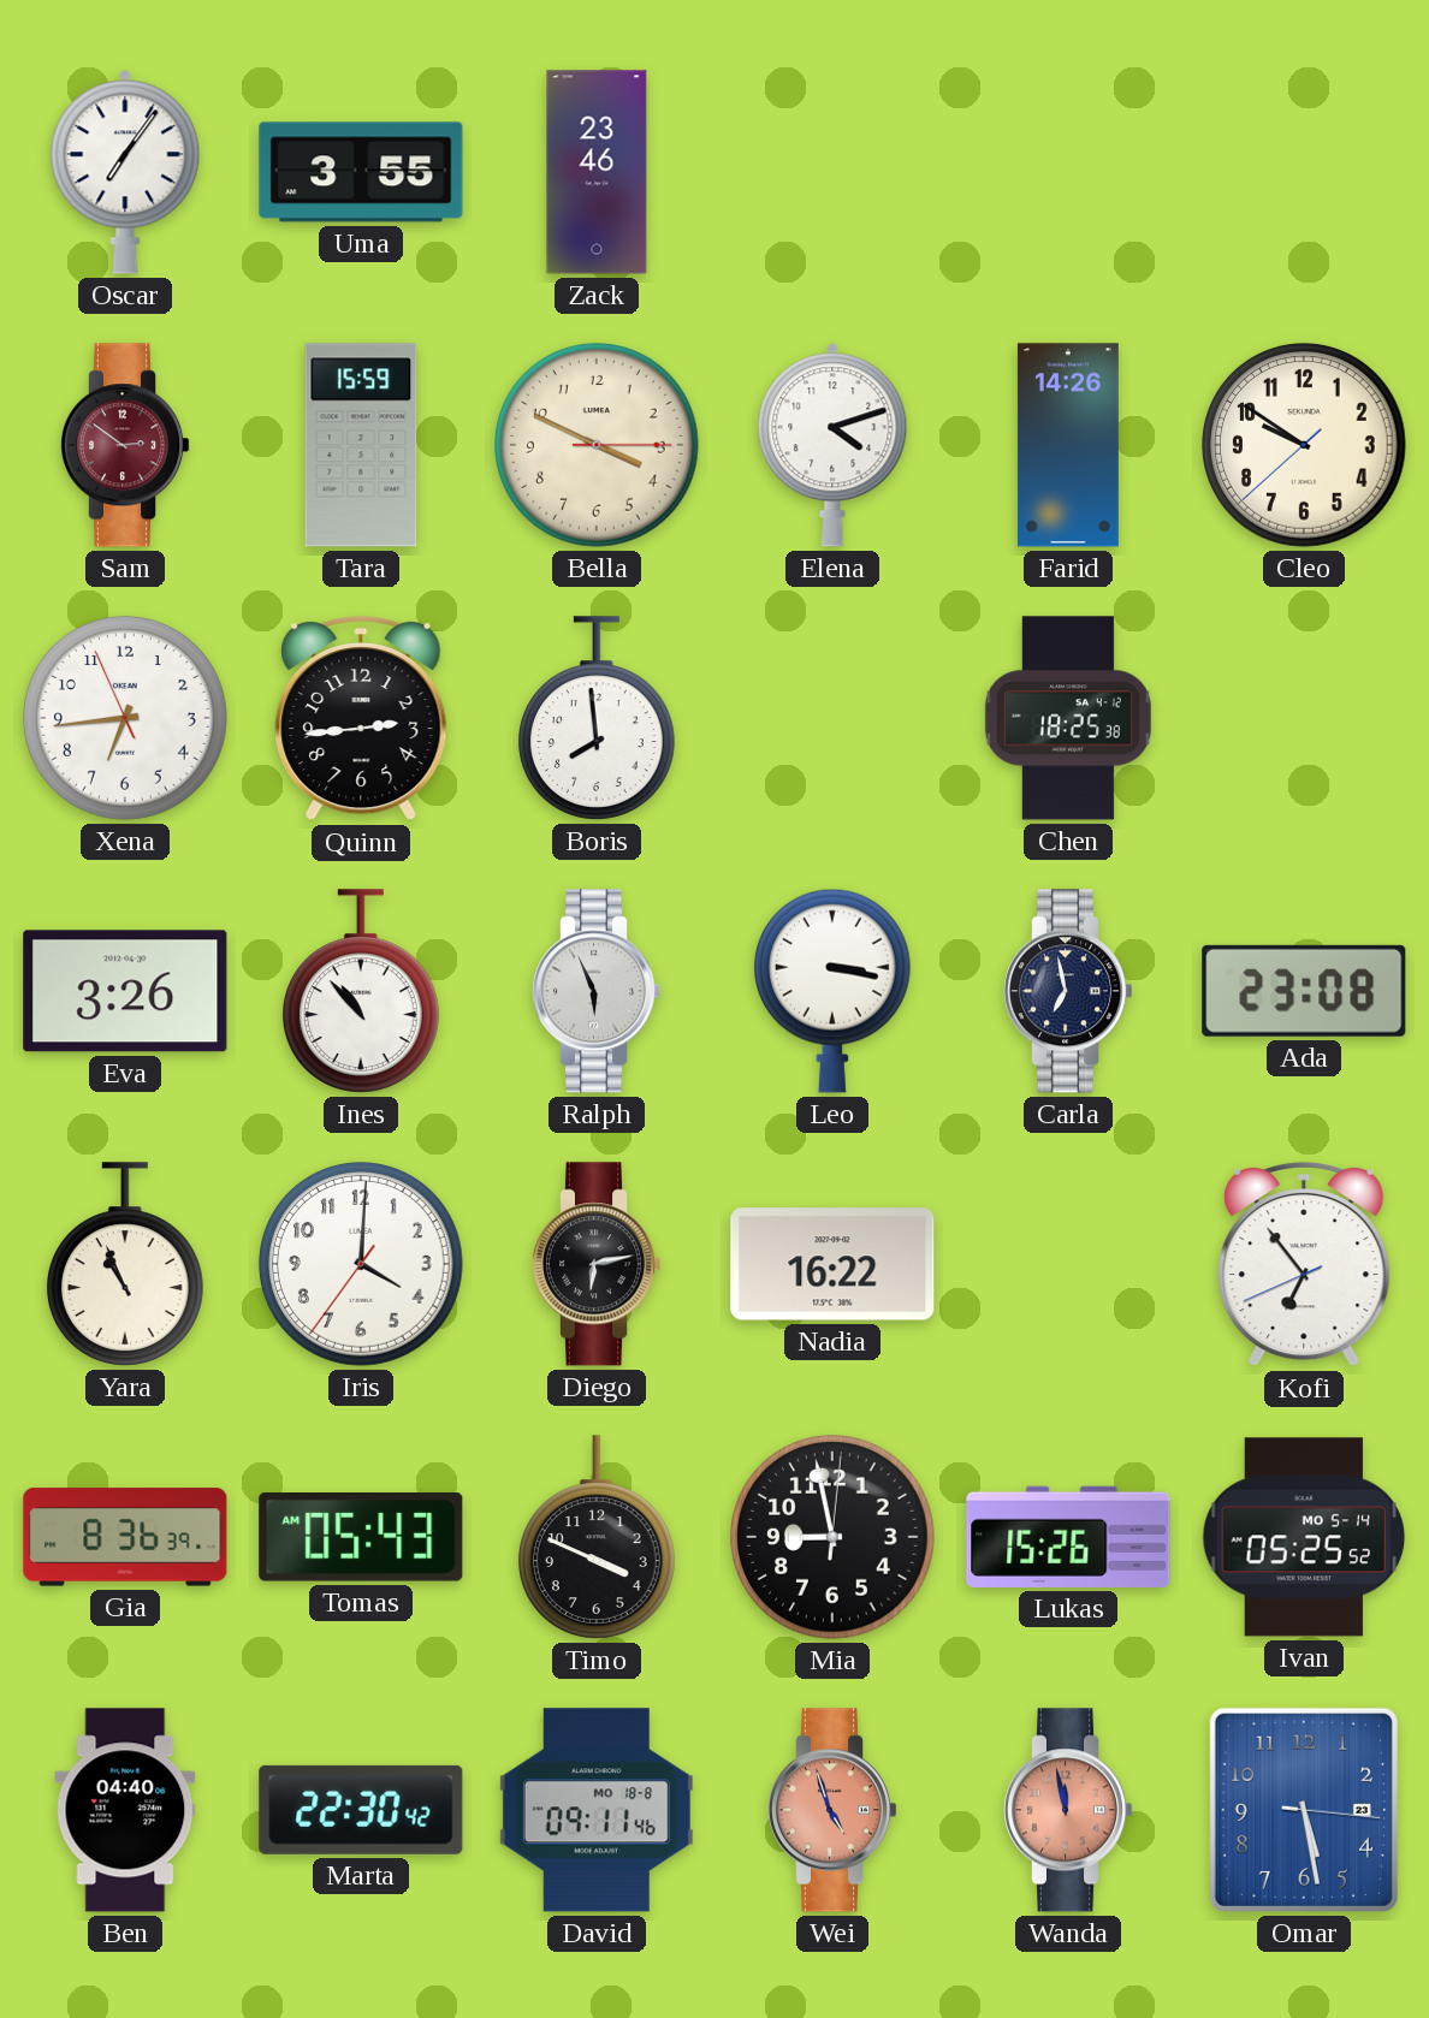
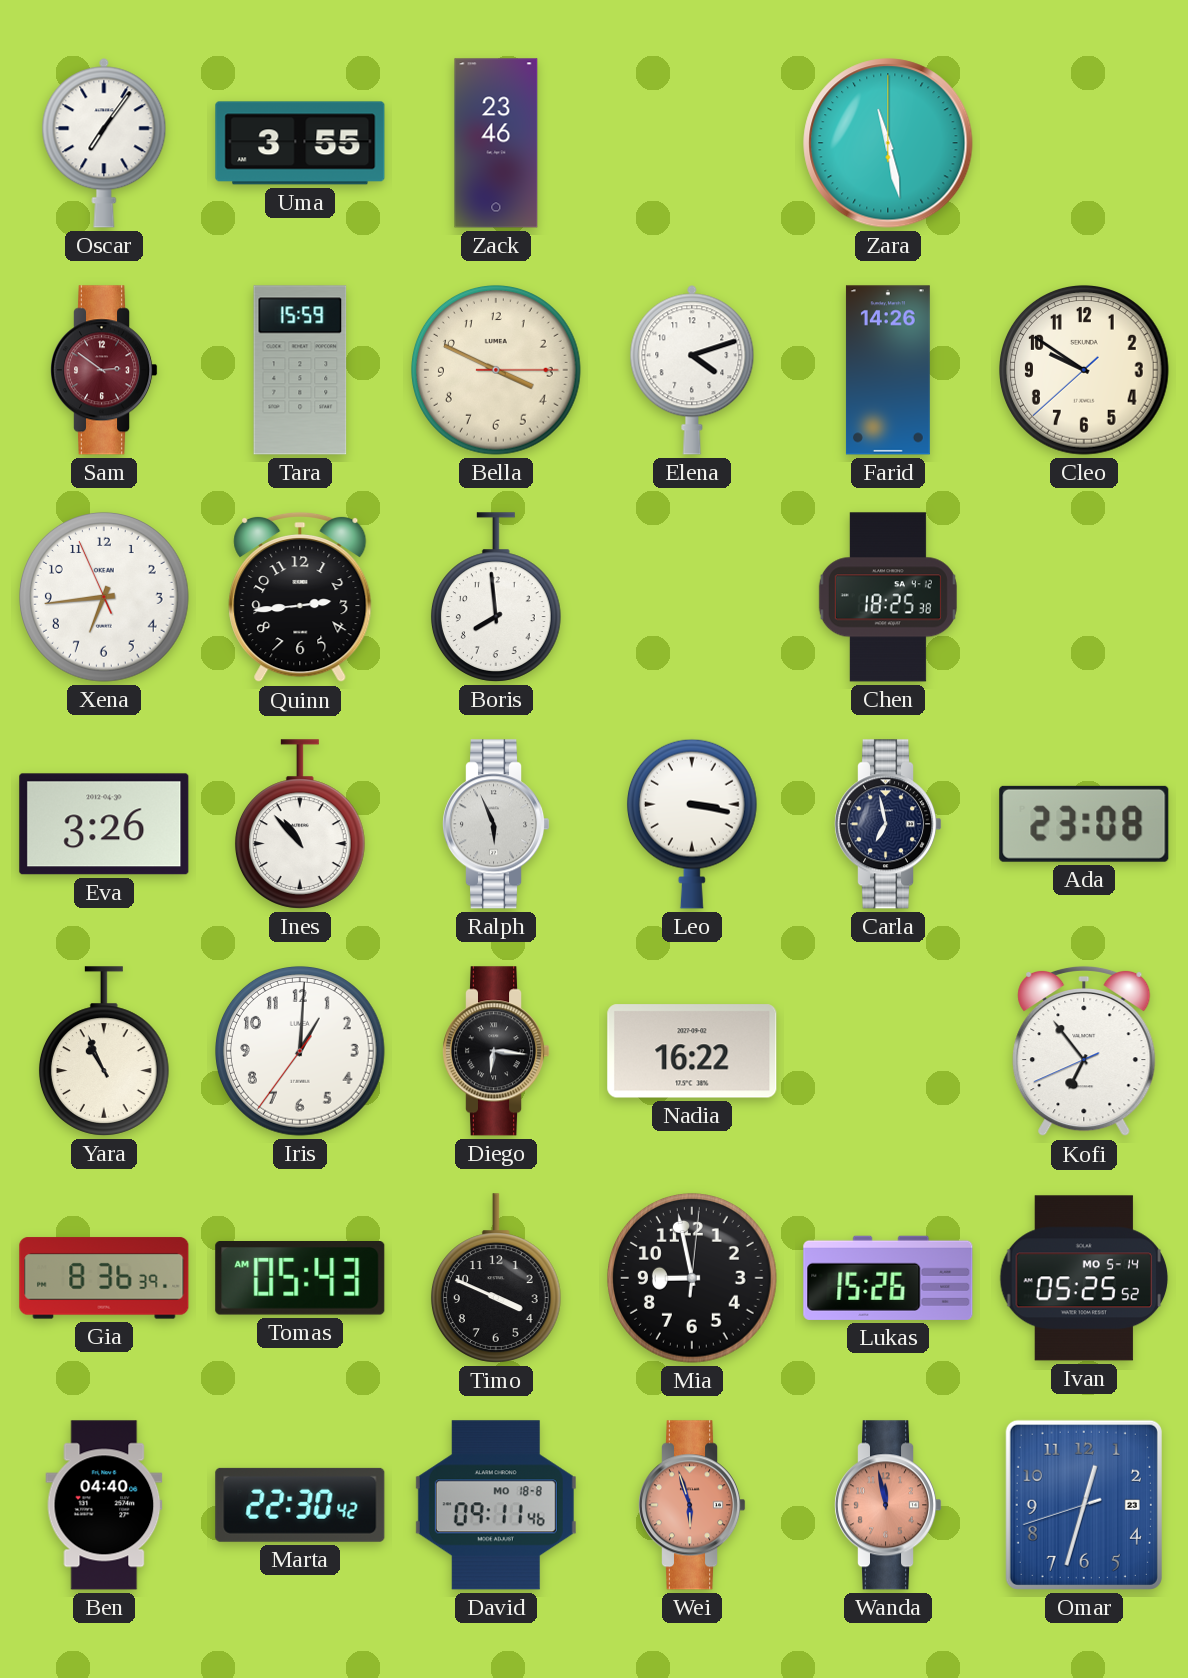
Zara: none -> 11:28 (888, 143)
Iris: 4:00 -> 1:00 (301, 1052)
Diego: 6:13 -> 6:16 (497, 1051)
Wei: 4:57 -> 5:57 (693, 1505)
Omar: 5:28 -> 12:32 (1084, 1505)
